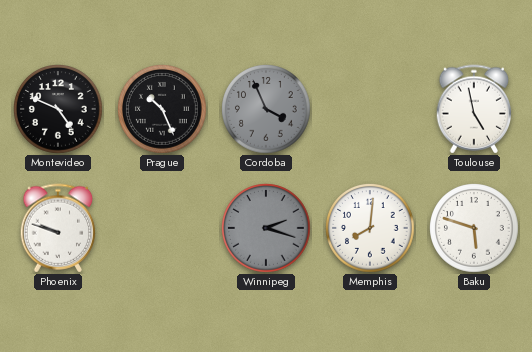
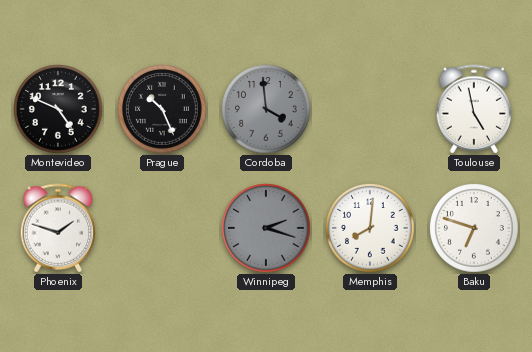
Cordoba: 3:56 -> 3:59 (266, 109)
Phoenix: 9:48 -> 1:48 (58, 228)
Baku: 5:48 -> 6:48 (474, 228)
